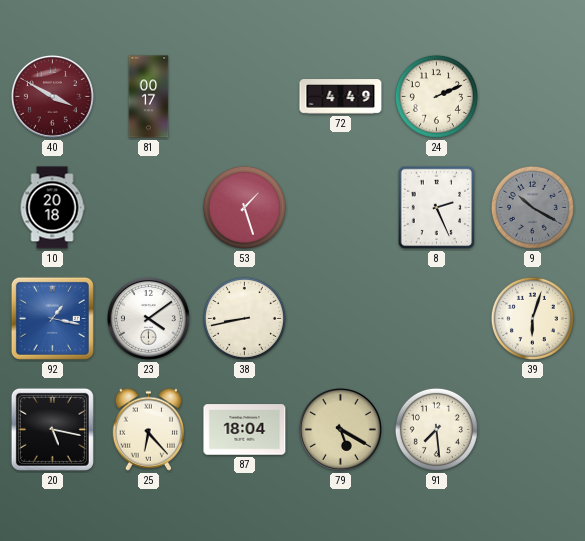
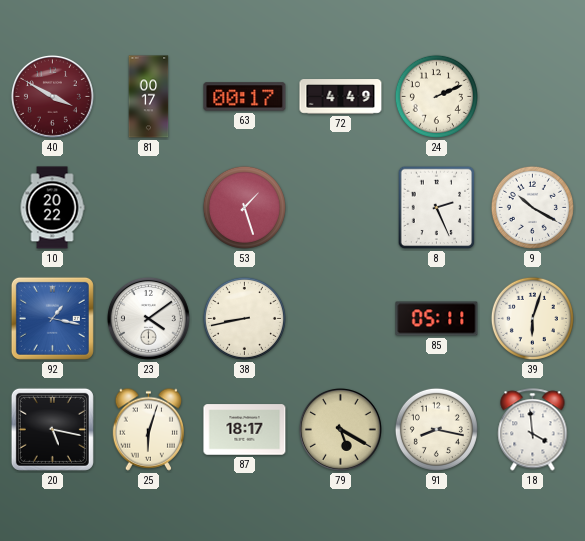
63: none -> 00:17 (245, 97)
10: 20:18 -> 20:22 (52, 208)
9 dial: grey -> white (532, 207)
85: none -> 05:11 (437, 319)
25: 6:23 -> 6:03 (148, 429)
87: 18:04 -> 18:17 (245, 430)
91: 7:29 -> 8:17 (436, 429)
18: none -> 3:59 (533, 430)
